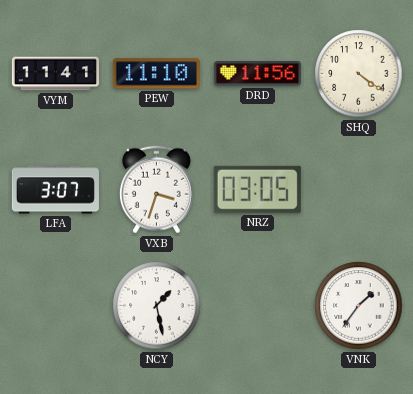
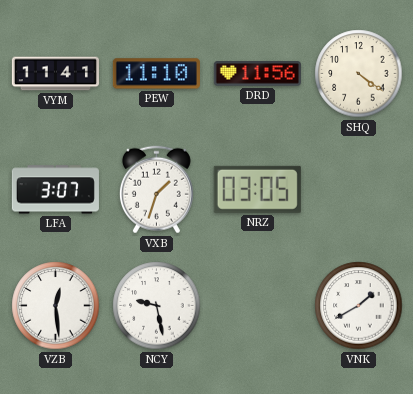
VXB: 3:33 -> 1:33 (156, 190)
VZB: none -> 12:29 (56, 306)
NCY: 1:28 -> 9:28 (157, 306)
VNK: 1:36 -> 1:40 (359, 306)
